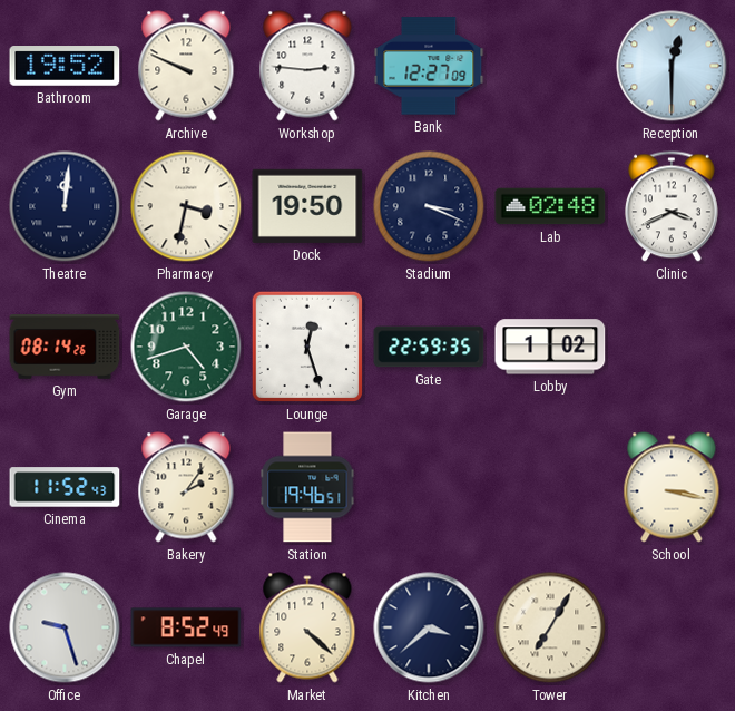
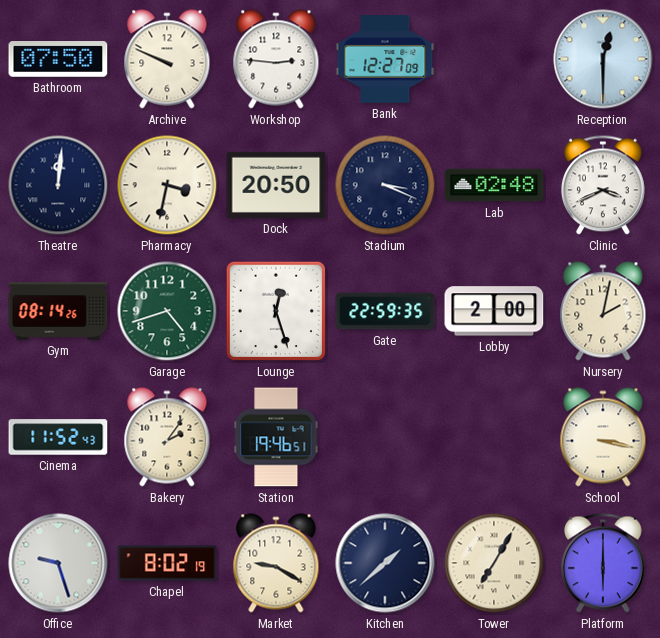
Bathroom: 19:52 -> 07:50 (58, 59)
Dock: 19:50 -> 20:50 (276, 185)
Lobby: 1:02 -> 2:00 (494, 311)
Nursery: none -> 2:02 (603, 311)
Chapel: 8:52 -> 8:02 (167, 563)
Market: 4:22 -> 9:20 (276, 563)
Kitchen: 3:38 -> 1:38 (385, 563)
Platform: none -> 6:00 (604, 563)
